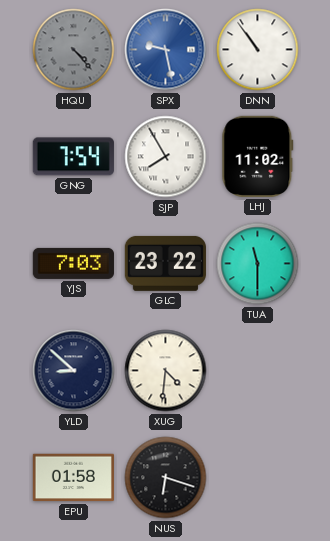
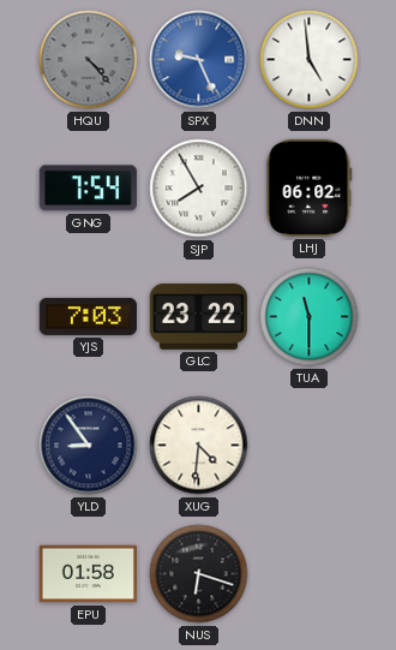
SPX: 9:28 -> 9:26 (199, 60)
DNN: 10:54 -> 4:59 (310, 60)
LHJ: 11:02 -> 06:02 (310, 187)
YLD: 8:52 -> 8:54 (89, 446)
